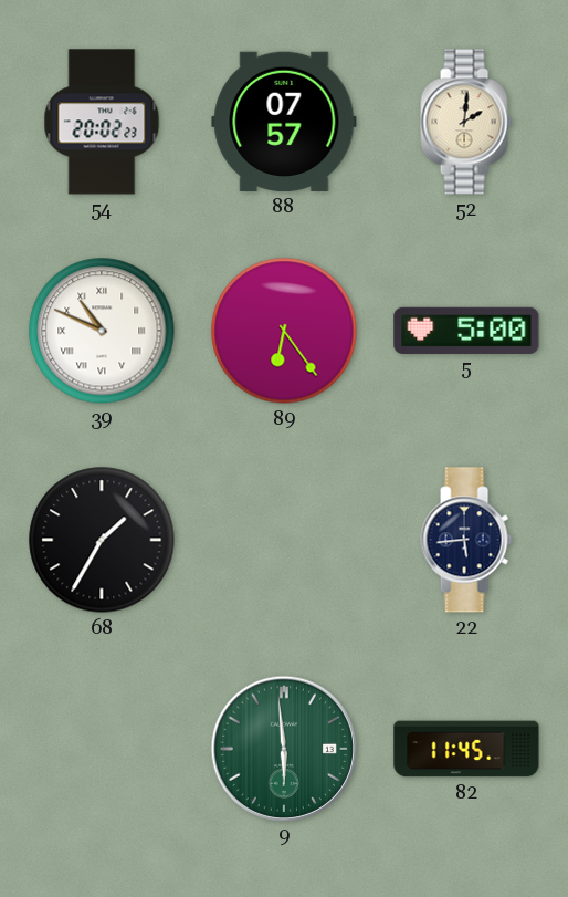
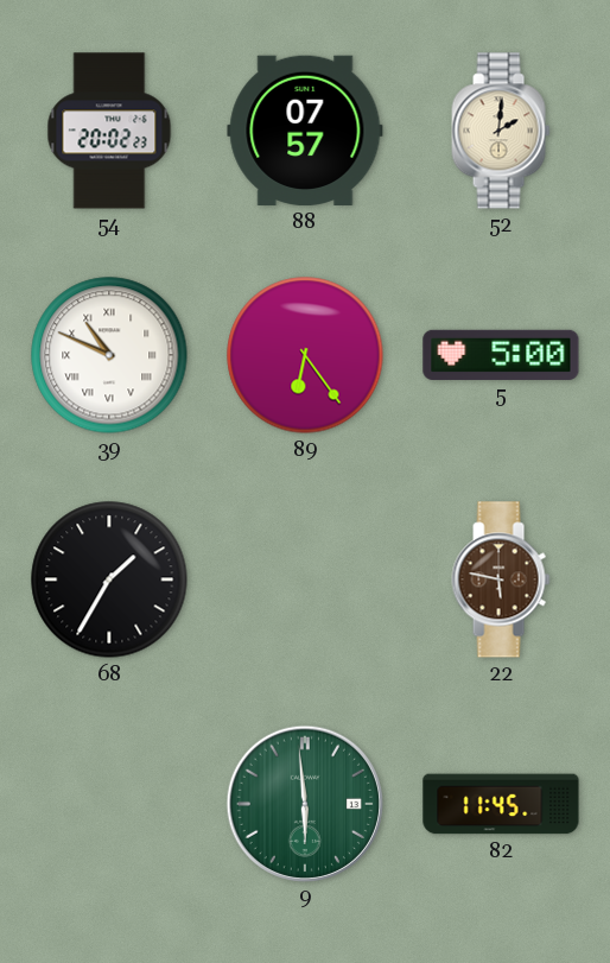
22: 5:44 -> 5:47 (501, 579)
22 dial: navy -> brown (501, 579)
